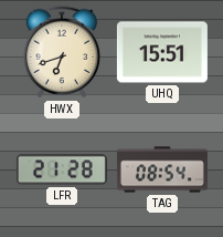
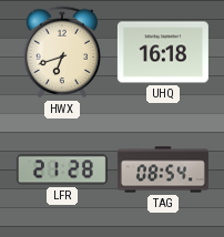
UHQ: 15:51 -> 16:18 (163, 52)
